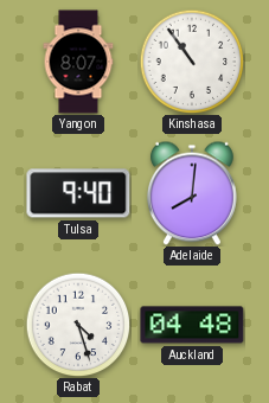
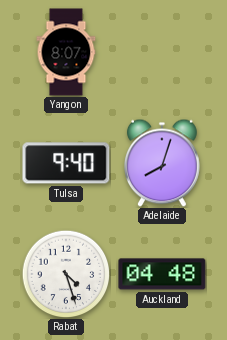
Kinshasa: 10:54 -> none (192, 62)
Adelaide: 8:01 -> 8:03 (162, 163)
